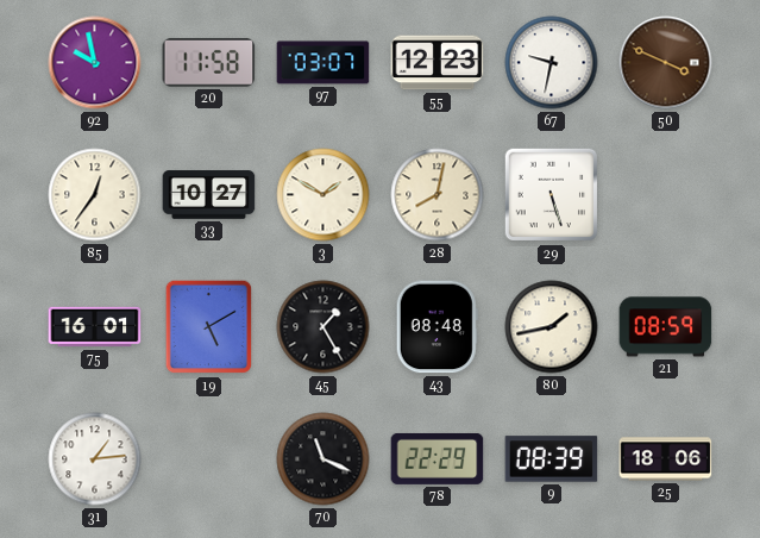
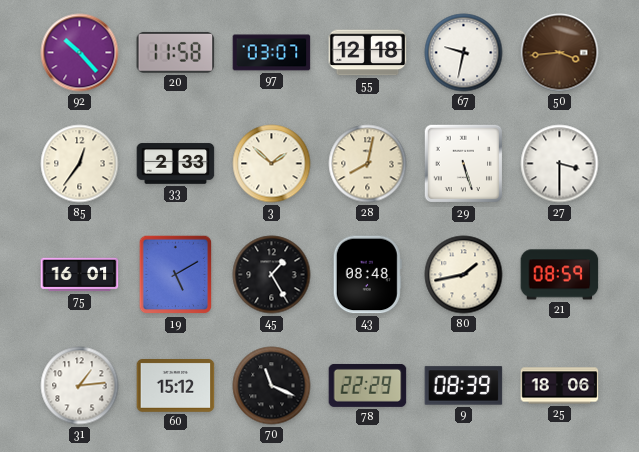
92: 9:58 -> 10:23 (80, 53)
55: 12:23 -> 12:18 (368, 53)
50: 3:49 -> 3:44 (560, 53)
33: 10:27 -> 2:33 (176, 164)
3: 1:50 -> 1:52 (272, 164)
27: none -> 3:30 (560, 164)
60: none -> 15:12 (176, 386)
